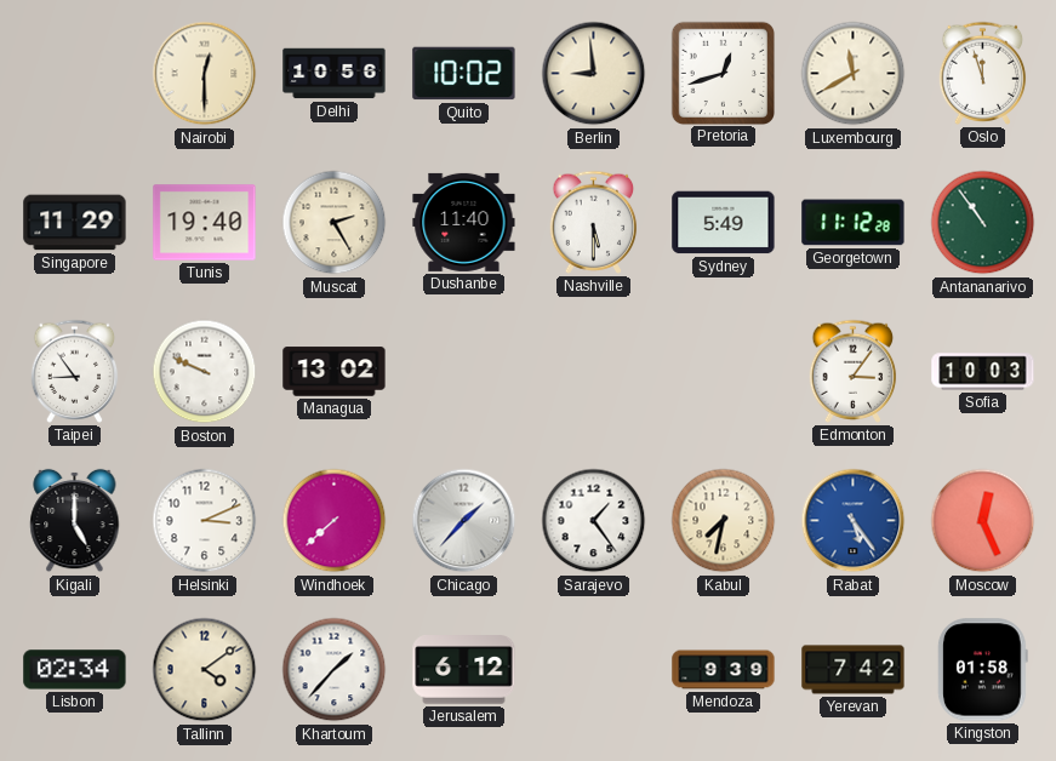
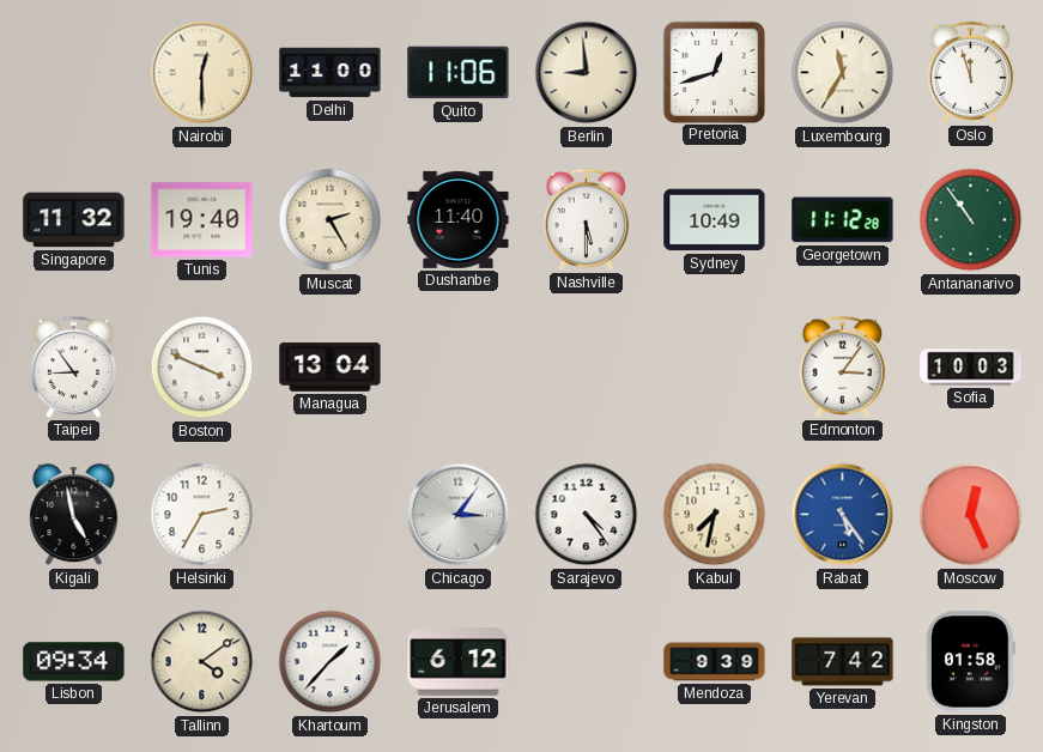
Delhi: 10:56 -> 11:00 (331, 73)
Quito: 10:02 -> 11:06 (459, 73)
Luxembourg: 11:40 -> 11:35 (843, 73)
Singapore: 11:29 -> 11:32 (74, 220)
Sydney: 5:49 -> 10:49 (715, 220)
Boston: 9:49 -> 3:49 (202, 368)
Managua: 13:02 -> 13:04 (331, 368)
Kigali: 5:00 -> 4:58 (74, 515)
Helsinki: 3:11 -> 2:35 (202, 515)
Windhoek: 7:38 -> none (335, 521)
Chicago: 1:37 -> 3:06 (459, 515)
Sarajevo: 1:24 -> 4:24 (587, 515)
Lisbon: 02:34 -> 09:34 (74, 662)
